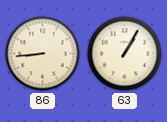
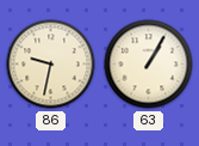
86: 8:44 -> 9:32 (51, 65)
